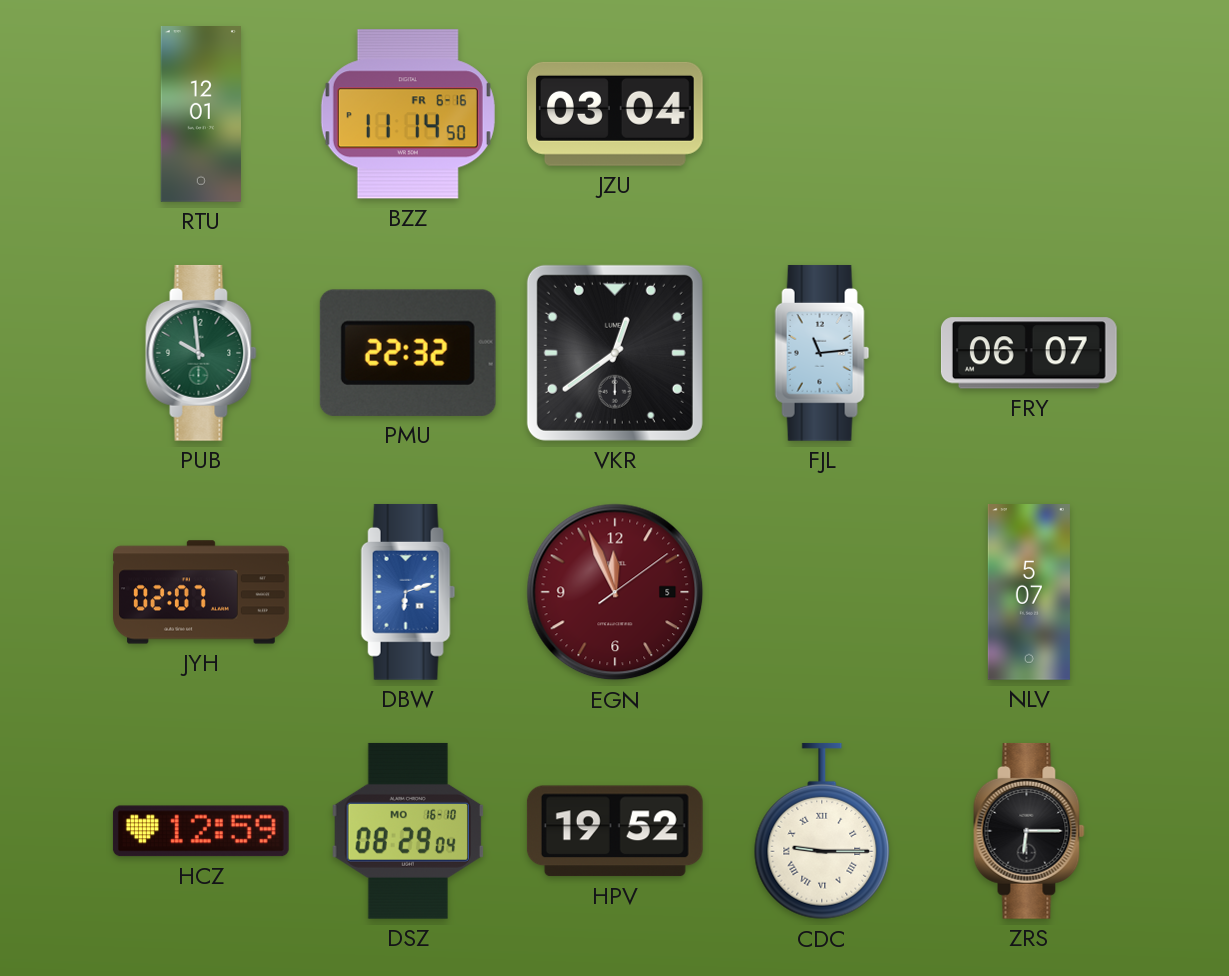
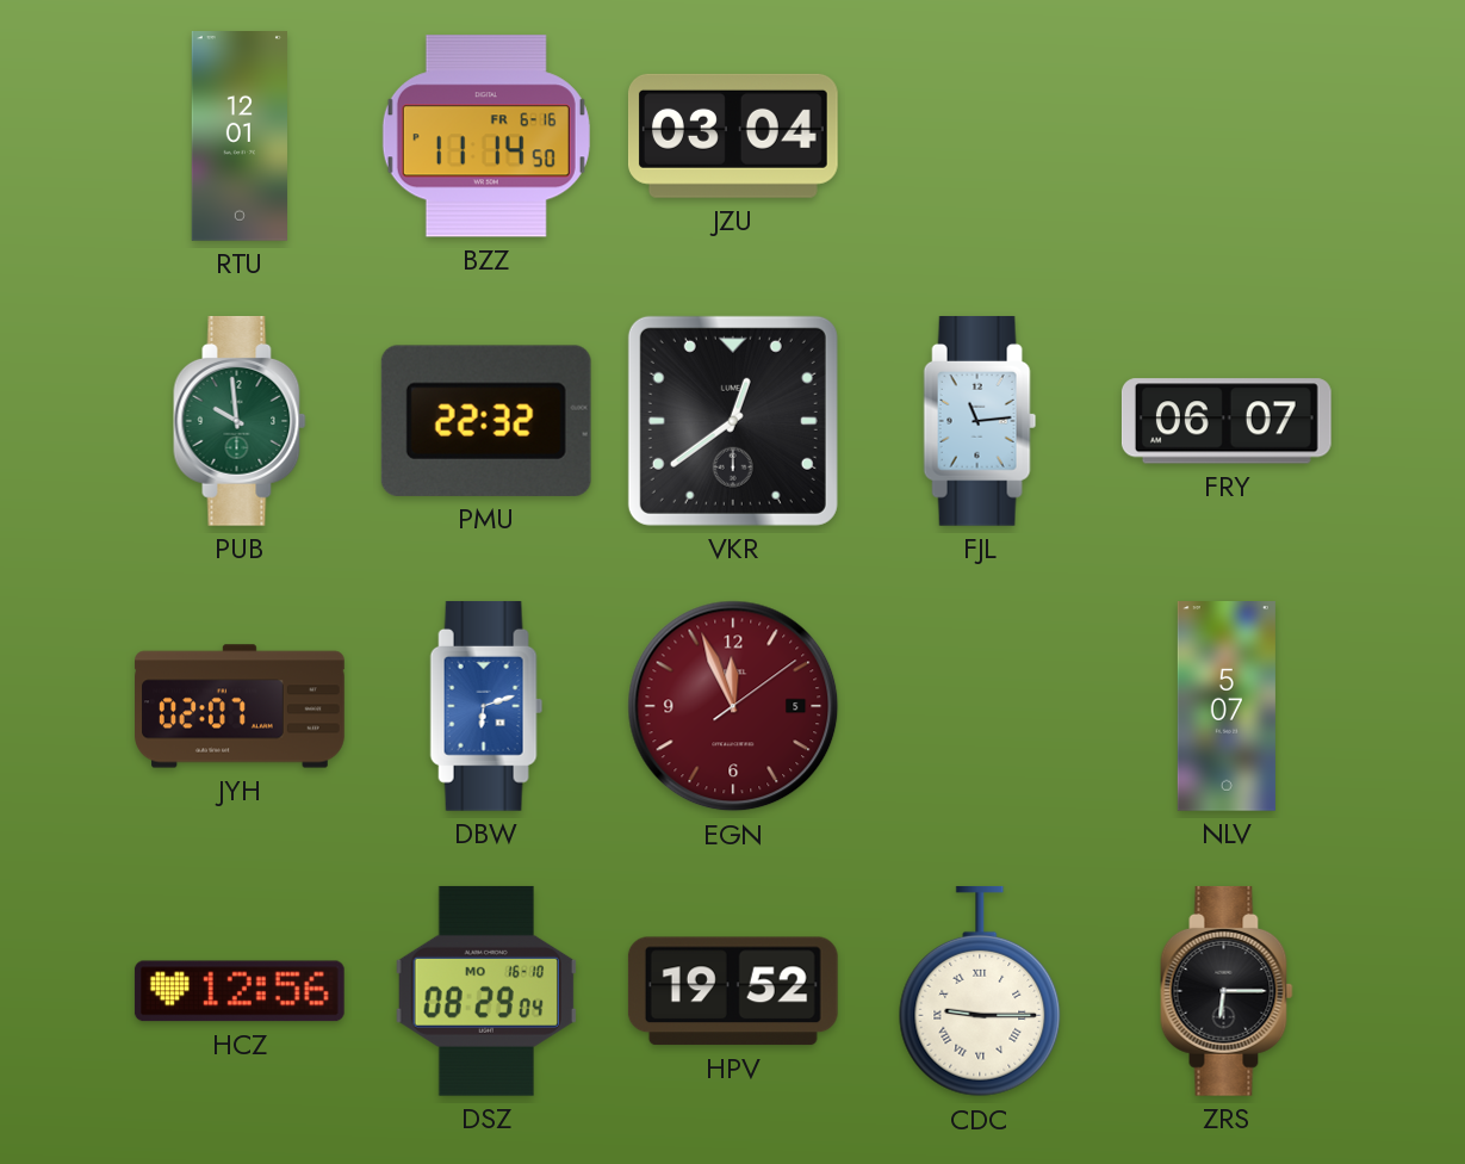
HCZ: 12:59 -> 12:56 (240, 991)
